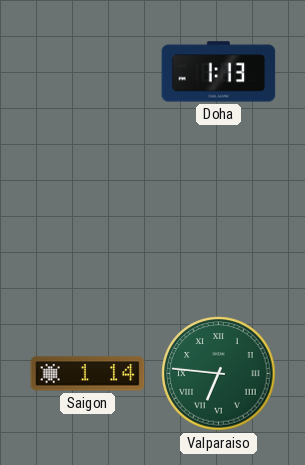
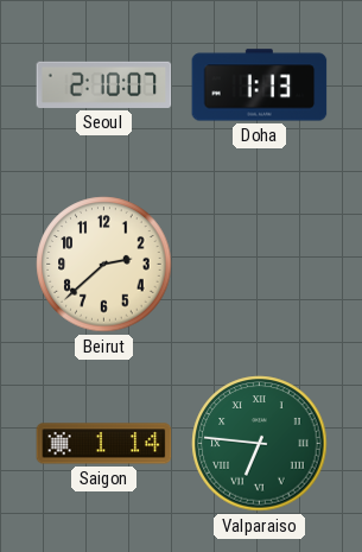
Seoul: none -> 2:10 (104, 84)
Beirut: none -> 2:38 (104, 265)
